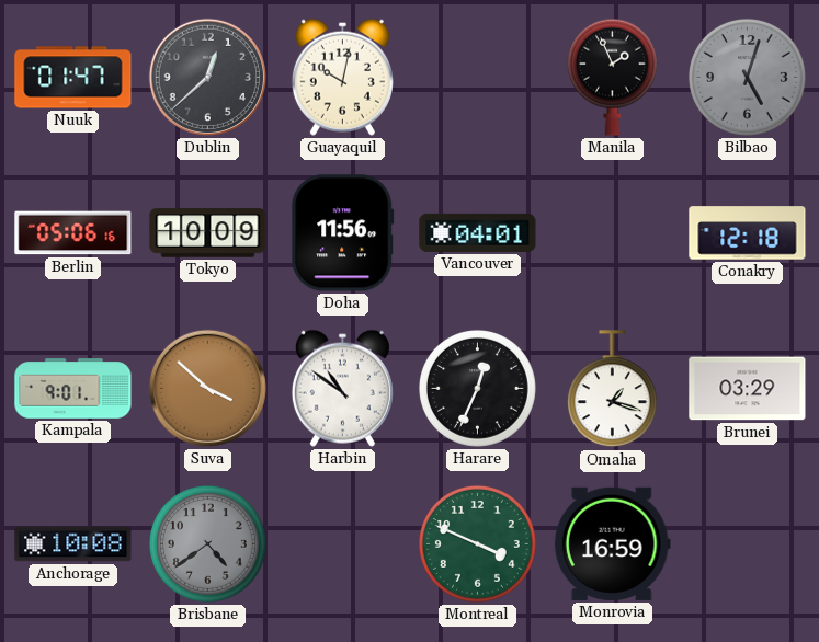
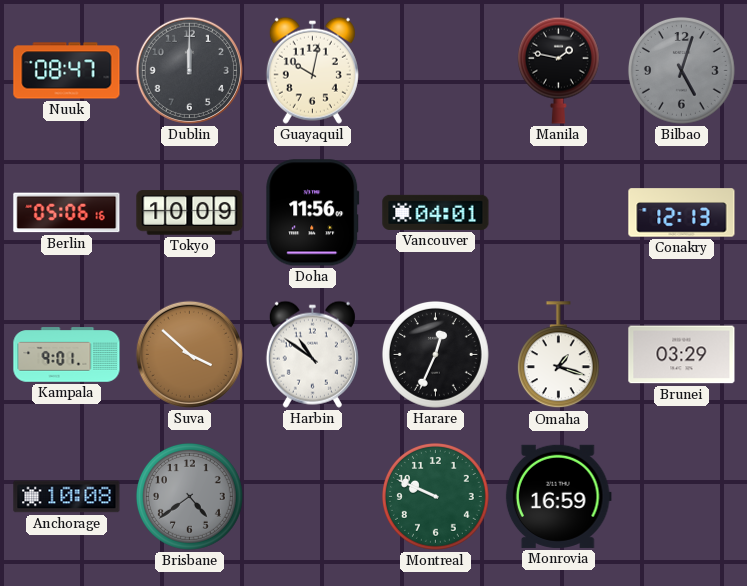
Nuuk: 01:47 -> 08:47 (67, 71)
Dublin: 12:38 -> 12:00 (189, 70)
Manila: 1:56 -> 1:47 (558, 70)
Conakry: 12:18 -> 12:13 (682, 213)
Montreal: 3:49 -> 9:49 (435, 496)
